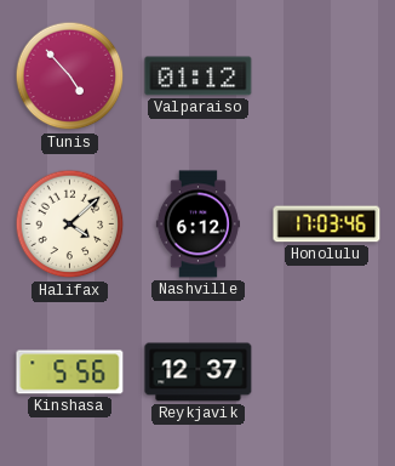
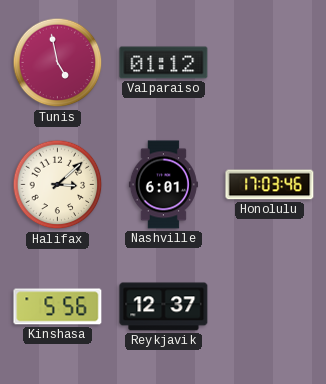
Tunis: 4:53 -> 4:58 (58, 63)
Halifax: 4:08 -> 3:08 (58, 185)
Nashville: 6:12 -> 6:01 (163, 185)
